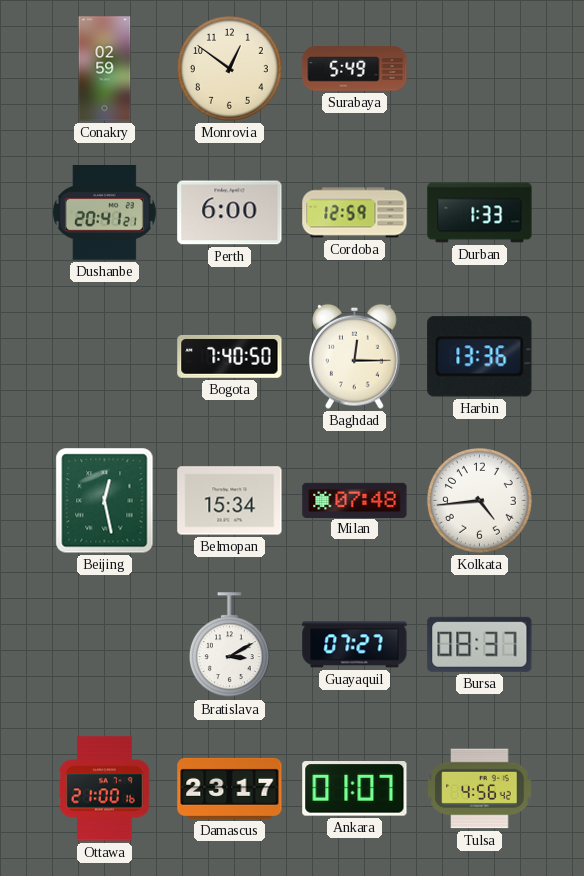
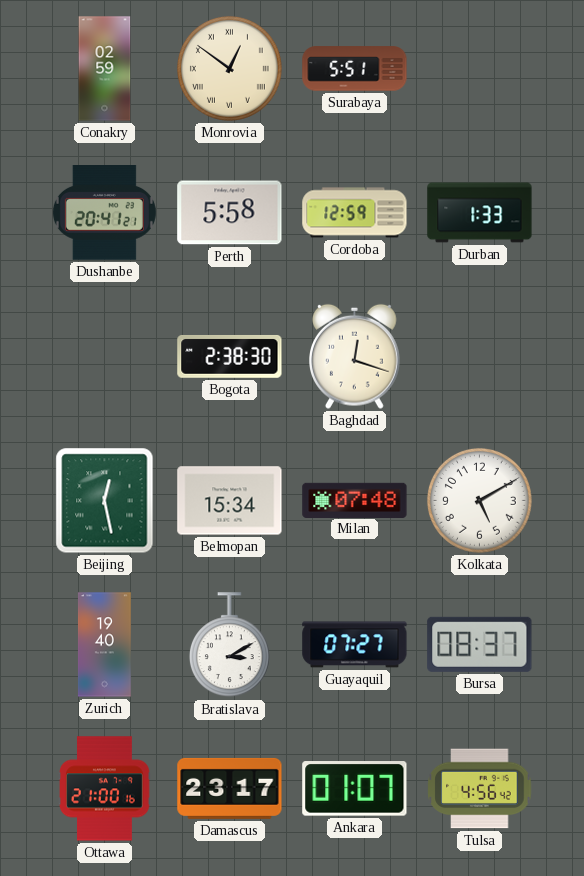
Monrovia numerals: Arabic -> Roman (229, 68)
Surabaya: 5:49 -> 5:51 (355, 69)
Perth: 6:00 -> 5:58 (230, 213)
Bogota: 7:40 -> 2:38 (230, 357)
Baghdad: 12:15 -> 12:18 (355, 356)
Harbin: 13:36 -> none (480, 357)
Kolkata: 4:44 -> 5:10 (479, 500)
Zurich: none -> 19:40 (104, 645)
